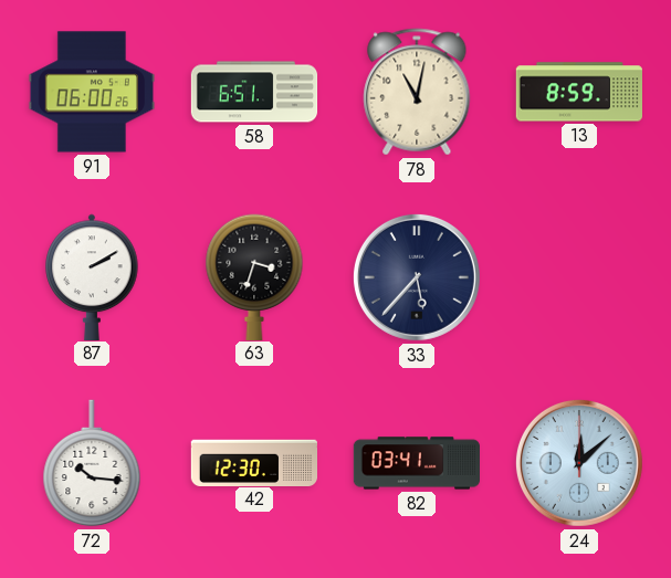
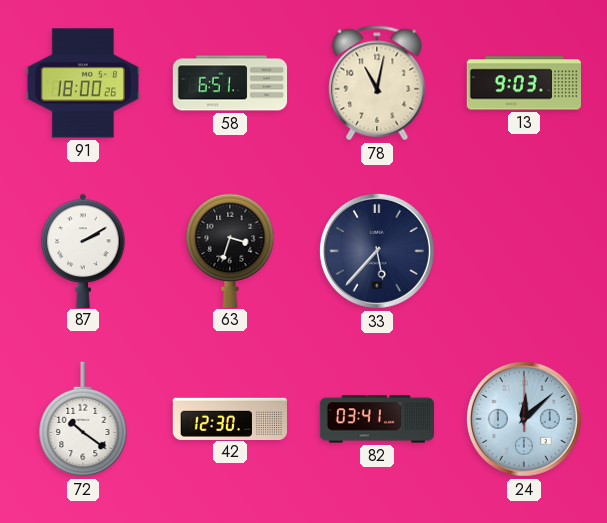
91: 06:00 -> 18:00 (82, 83)
13: 8:59 -> 9:03 (523, 83)
72: 10:16 -> 10:21 (83, 419)
